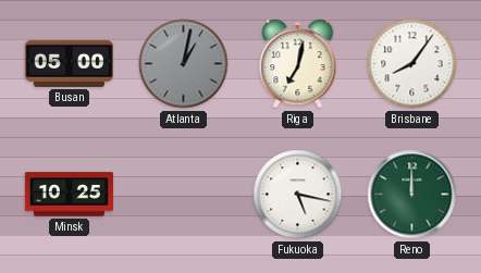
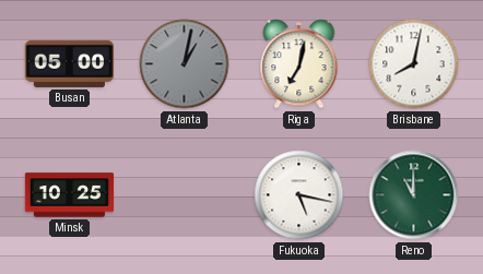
Brisbane: 8:06 -> 8:02 (414, 64)
Reno: 12:00 -> 11:00 (414, 195)
